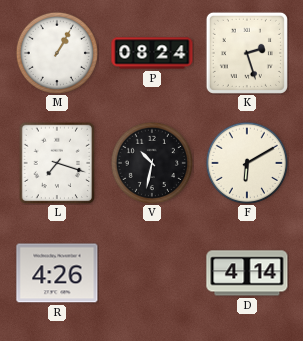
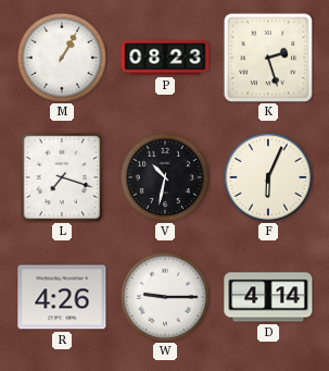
P: 08:24 -> 08:23 (165, 58)
F: 6:10 -> 6:04 (267, 176)
W: none -> 9:15 (164, 296)
